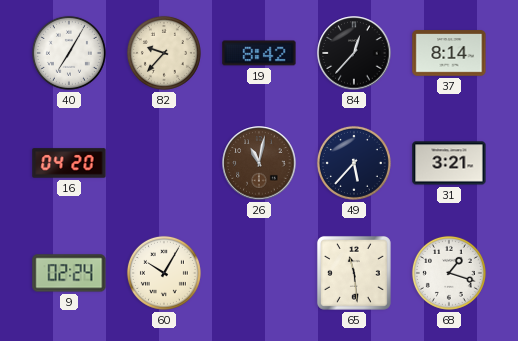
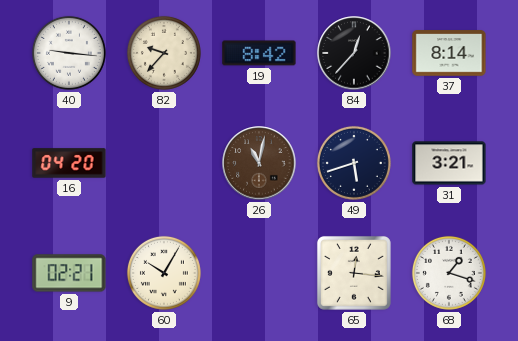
40: 7:05 -> 9:16 (69, 53)
49: 5:37 -> 5:42 (354, 163)
9: 02:24 -> 02:21 (69, 273)
65: 11:29 -> 12:16 (354, 273)
